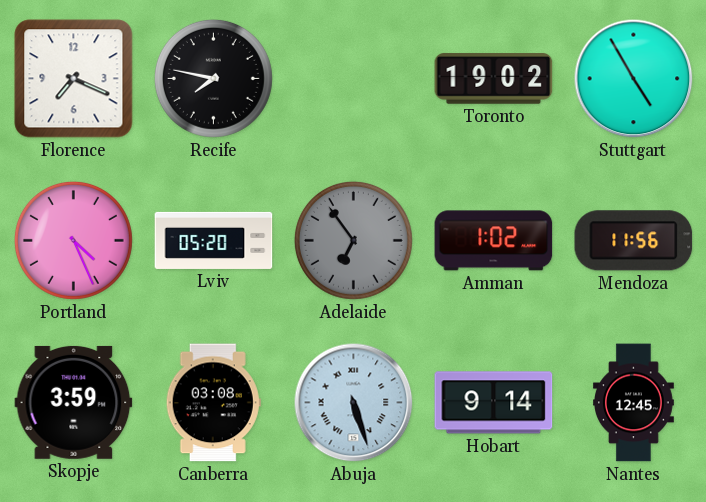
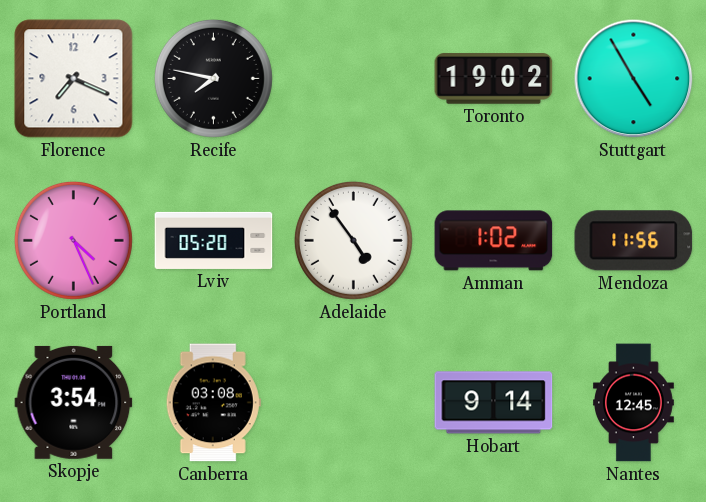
Adelaide: 6:54 -> 4:54 (353, 240)
Adelaide dial: grey -> white (353, 240)
Skopje: 3:59 -> 3:54 (74, 402)
Abuja: 5:27 -> none (354, 403)
